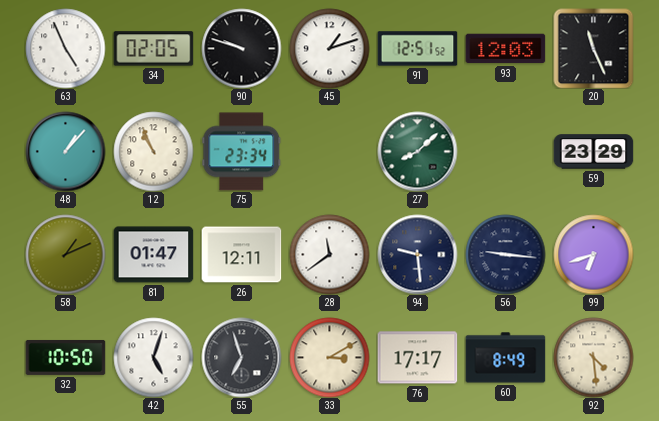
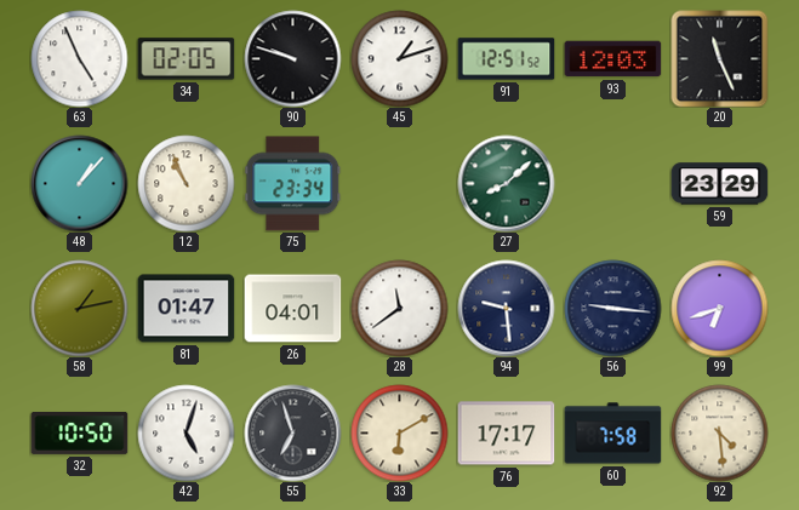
58: 1:11 -> 1:13 (79, 308)
26: 12:11 -> 04:01 (292, 309)
33: 3:10 -> 6:10 (399, 432)
60: 8:49 -> 7:58 (612, 434)
